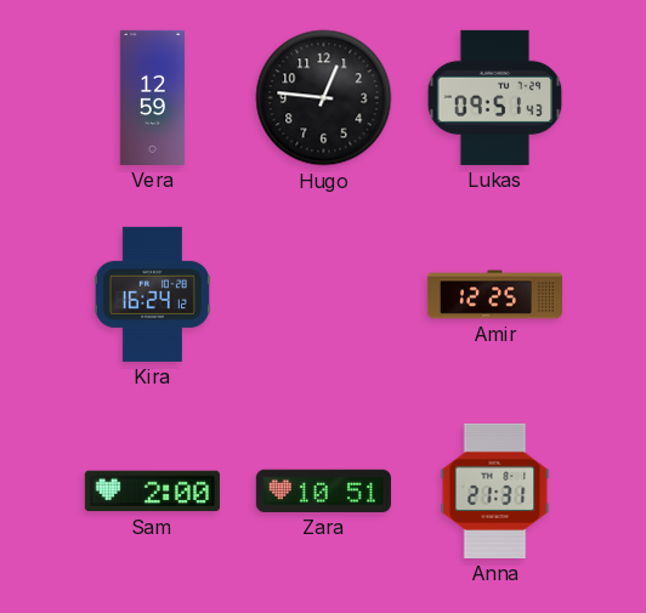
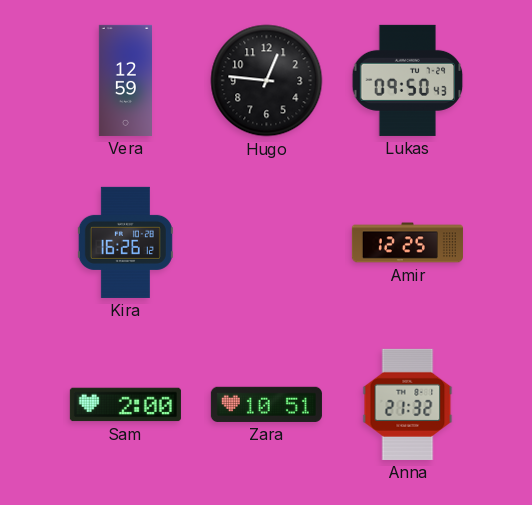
Lukas: 09:51 -> 09:50 (408, 80)
Kira: 16:24 -> 16:26 (125, 242)
Anna: 21:31 -> 21:32 (408, 404)
